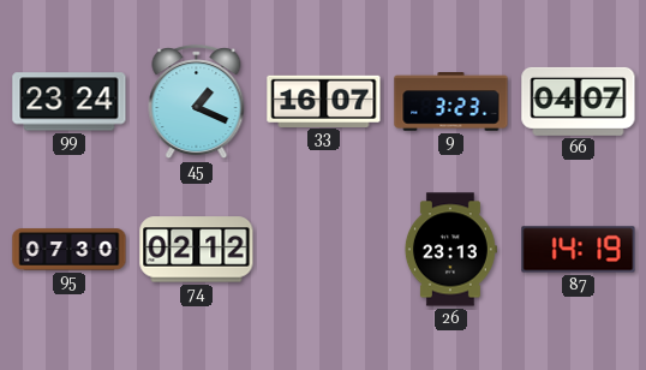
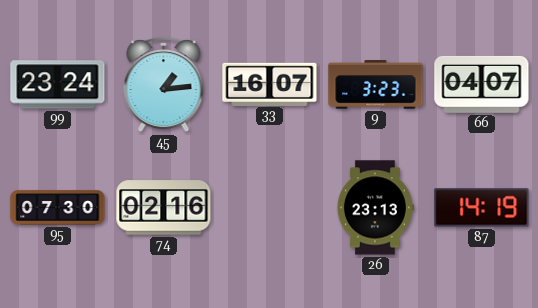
45: 1:19 -> 1:14 (164, 86)
74: 02:12 -> 02:16 (164, 208)
